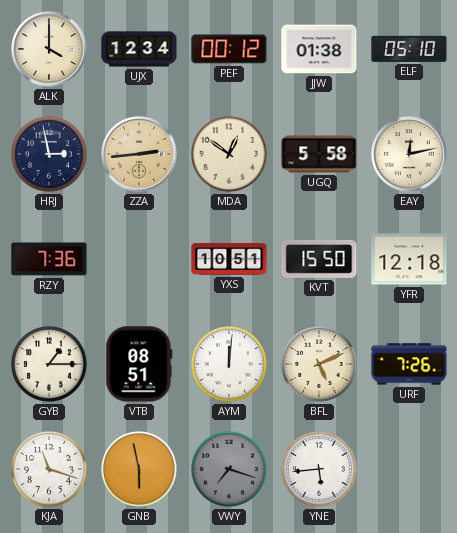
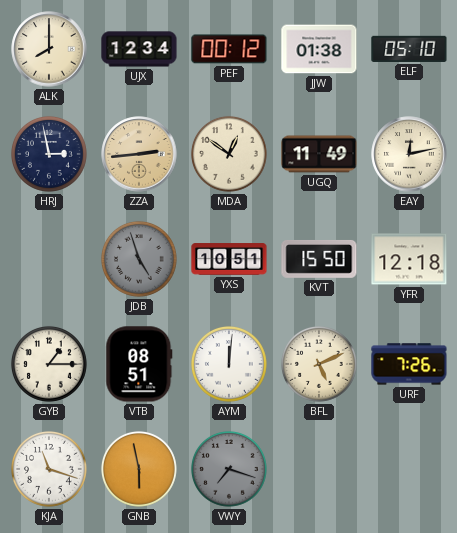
ALK: 4:00 -> 8:00 (49, 49)
UGQ: 5:58 -> 11:49 (319, 154)
RZY: 7:36 -> none (49, 259)
JDB: none -> 4:57 (139, 259)
YNE: 5:44 -> none (319, 469)
